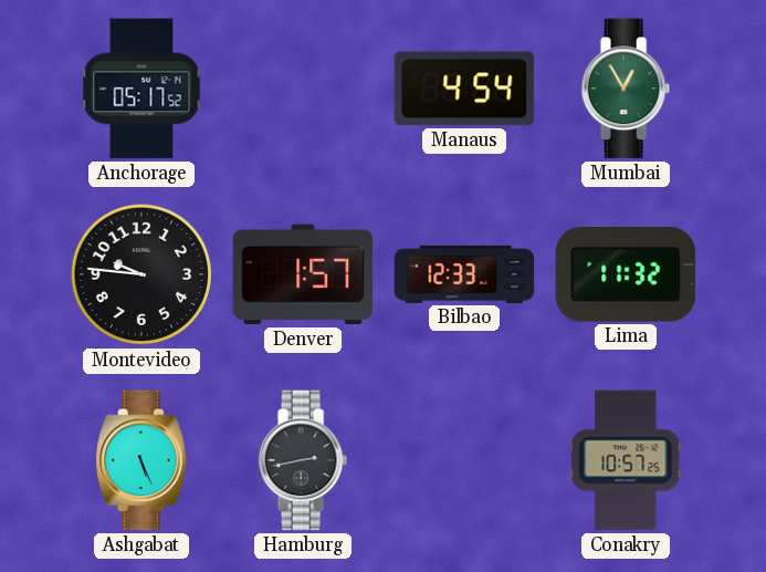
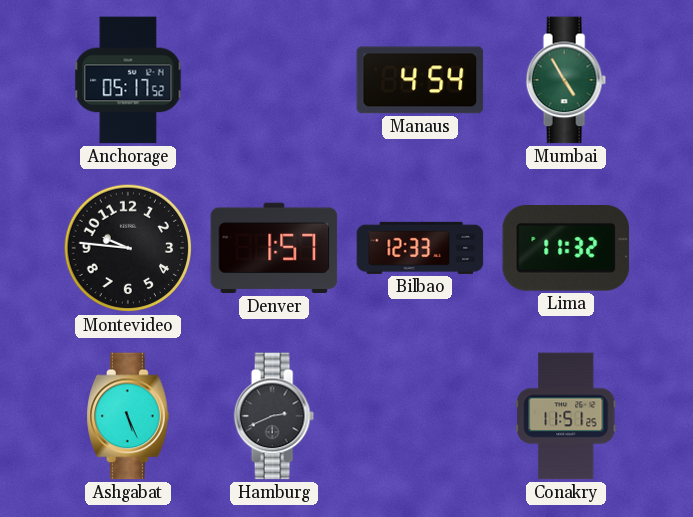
Mumbai: 12:55 -> 4:55 (566, 80)
Hamburg: 2:43 -> 2:41 (274, 416)
Conakry: 10:57 -> 11:51 (567, 416)
